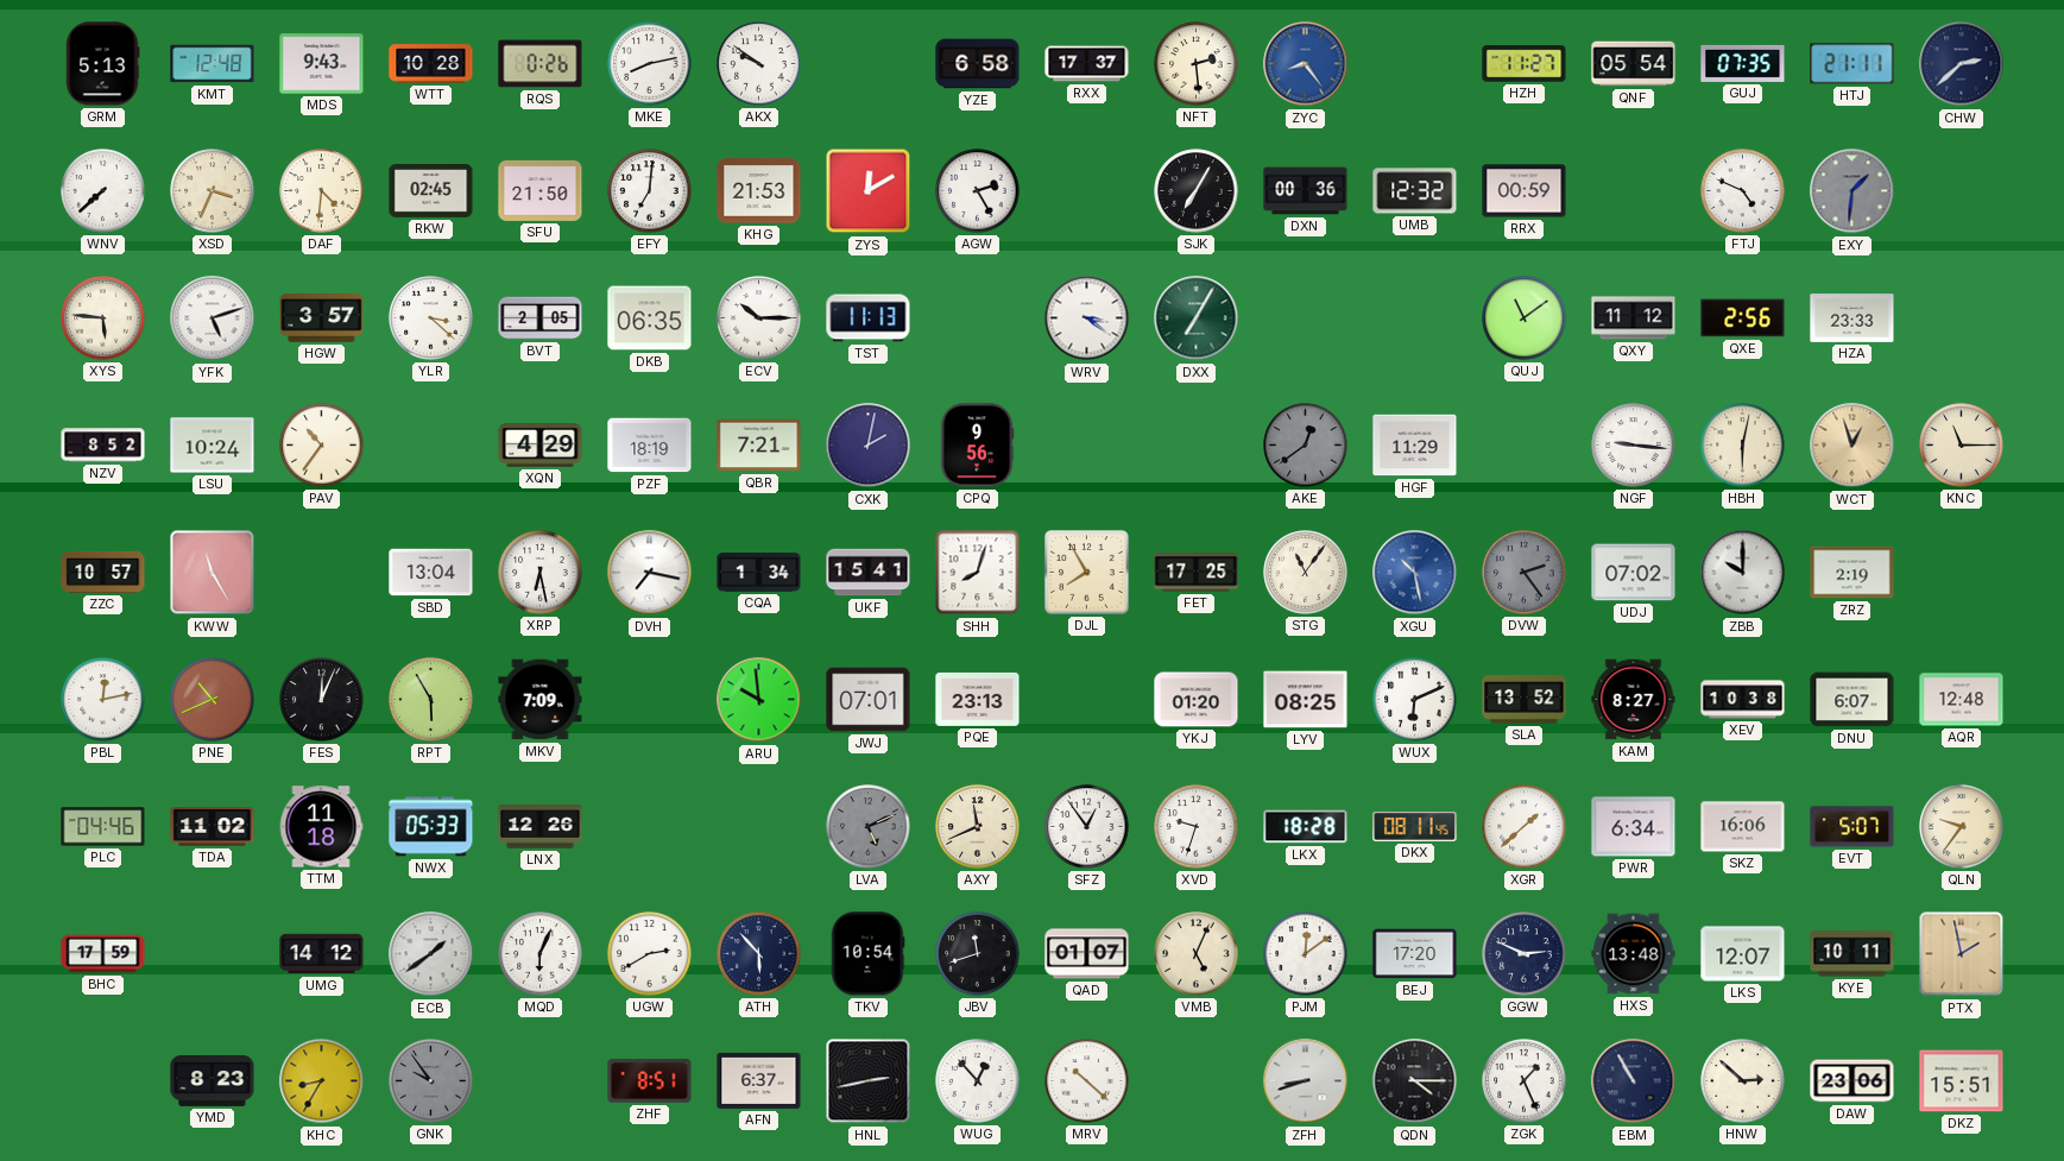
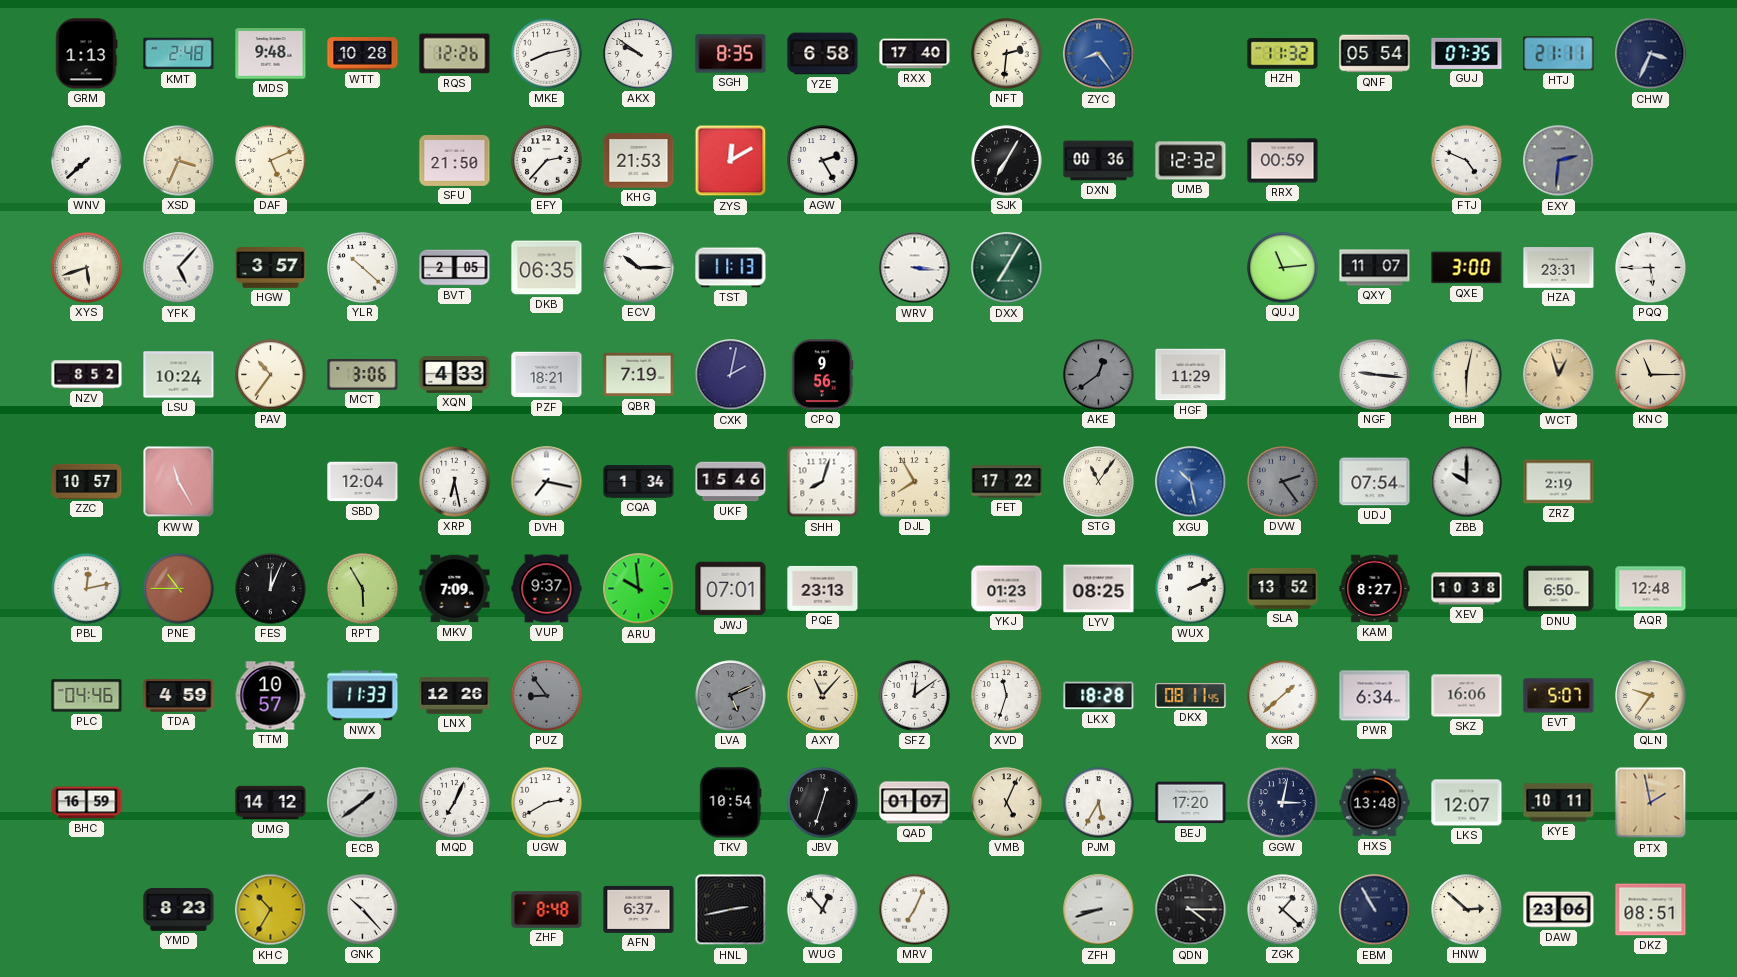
GRM: 5:13 -> 1:13 (86, 54)
KMT: 12:48 -> 2:48 (179, 54)
MDS: 9:43 -> 9:48 (271, 54)
RQS: 0:26 -> 12:26 (455, 54)
SGH: none -> 8:35 (731, 54)
RXX: 17:37 -> 17:40 (915, 54)
NFT: 2:29 -> 2:31 (1007, 54)
HZH: 11:27 -> 11:32 (1283, 54)
CHW: 2:38 -> 3:34 (1651, 54)
DAF: 4:31 -> 5:11 (271, 161)
RKW: 02:45 -> none (431, 191)
EFY: 7:01 -> 2:37 (547, 161)
EXY: 1:31 -> 2:31 (1559, 161)
XYS: 5:46 -> 5:42 (87, 268)
YFK: 5:12 -> 5:07 (179, 268)
YLR: 3:22 -> 10:22 (363, 268)
WRV: 3:21 -> 3:16 (915, 268)
QUJ: 11:09 -> 11:14 (1283, 268)
QXY: 11:12 -> 11:07 (1375, 268)
QXE: 2:56 -> 3:00 (1467, 268)
HZA: 23:33 -> 23:31 (1559, 268)
PQQ: none -> 5:45 (1651, 268)
MCT: none -> 3:06 (363, 375)
XQN: 4:29 -> 4:33 (455, 375)
PZF: 18:19 -> 18:21 (547, 375)
QBR: 7:21 -> 7:19 (639, 375)
SBD: 13:04 -> 12:04 (363, 482)
UKF: 15:41 -> 15:46 (731, 482)
FET: 17:25 -> 17:22 (1007, 482)
UDJ: 07:02 -> 07:54 (1375, 482)
PNE: 10:41 -> 10:45 (179, 589)
VUP: none -> 9:37 (547, 589)
YKJ: 01:20 -> 01:23 (1007, 589)
WUX: 6:11 -> 2:11 (1191, 589)
DNU: 6:07 -> 6:50 (1559, 589)
TDA: 11:02 -> 4:59 (179, 696)
TTM: 11:18 -> 10:57 (270, 696)
NWX: 05:33 -> 11:33 (363, 696)
PUZ: none -> 8:54 (547, 696)
AXY: 11:41 -> 11:07 (823, 696)
SFZ: 12:54 -> 12:09 (915, 696)
XVD: 9:33 -> 11:33 (1007, 696)
BHC: 17:59 -> 16:59 (87, 803)
MQD: 6:04 -> 7:04 (455, 803)
ATH: 5:53 -> none (759, 954)
JBV: 11:42 -> 12:33 (823, 803)
PJM: 12:09 -> 5:35 (1099, 803)
GGW: 2:49 -> 3:02 (1283, 803)
KHC: 8:35 -> 10:35 (271, 910)
GNK: 9:54 -> 10:23 (363, 910)
GNK dial: grey -> white (363, 910)
ZHF: 8:51 -> 8:48 (547, 910)
MRV: 10:22 -> 7:04 (915, 910)
ZGK: 1:26 -> 1:22 (1283, 910)
DKZ: 15:51 -> 08:51 (1651, 910)
